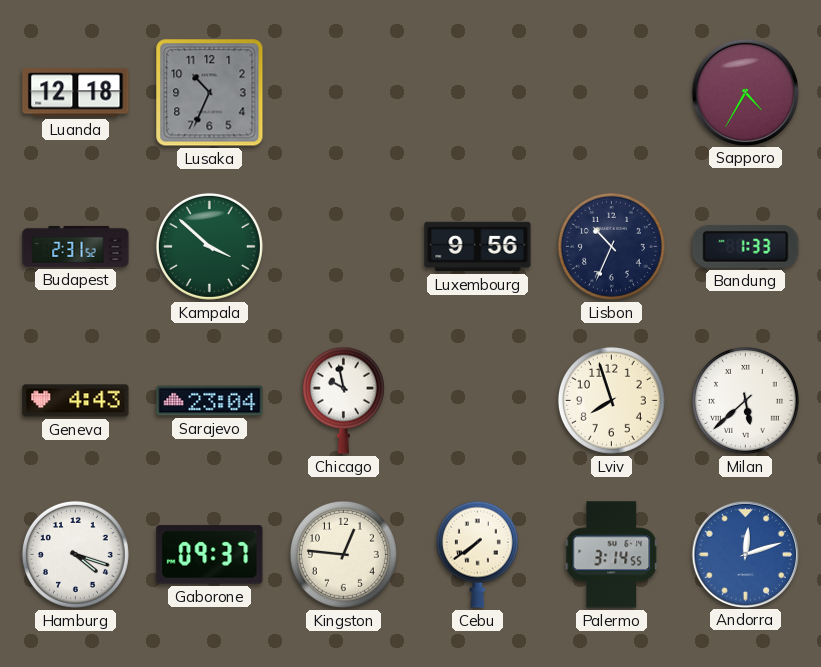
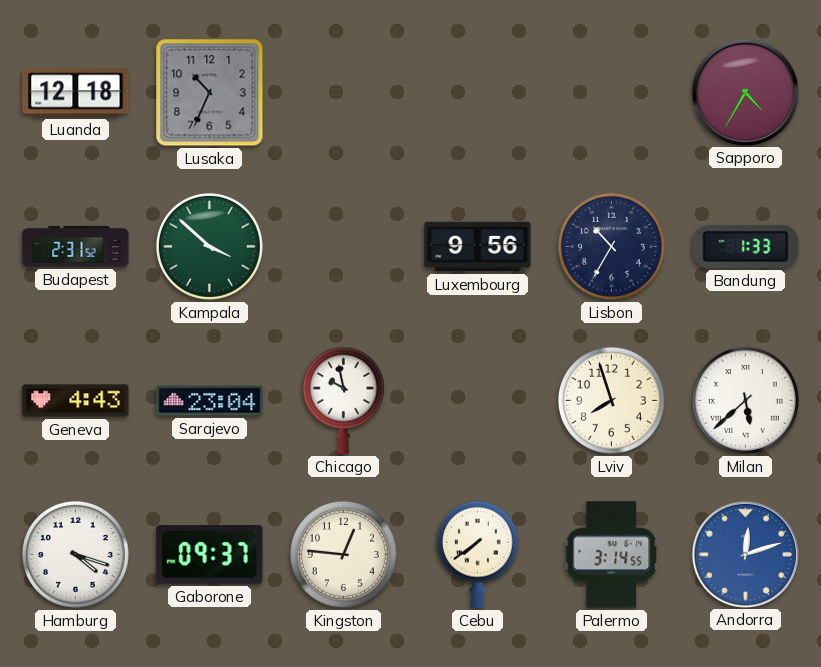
Lisbon: 10:34 -> 10:35 (611, 246)
